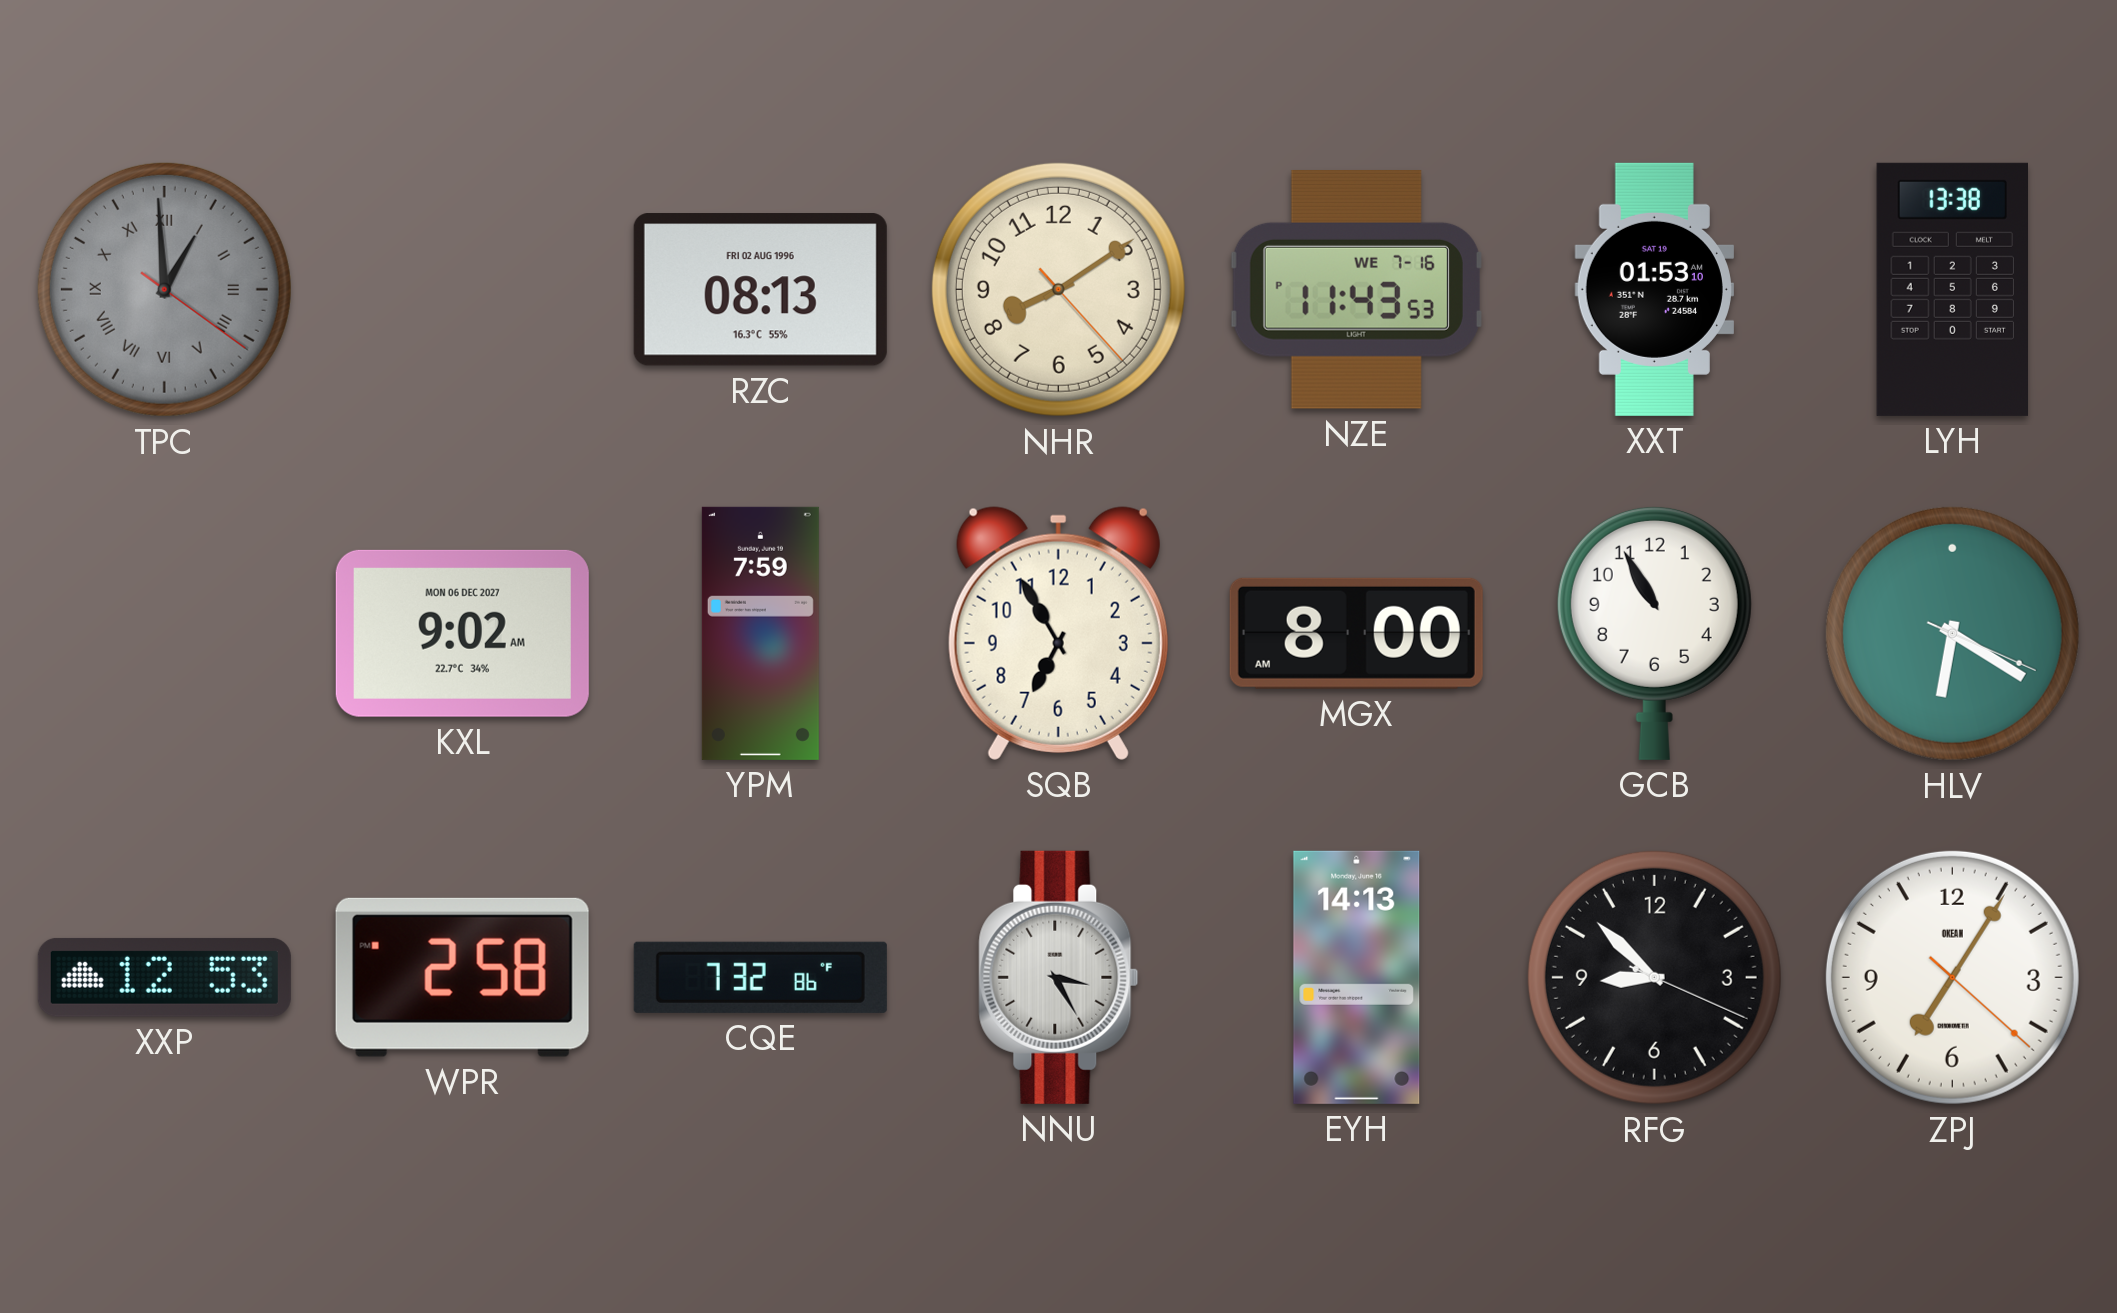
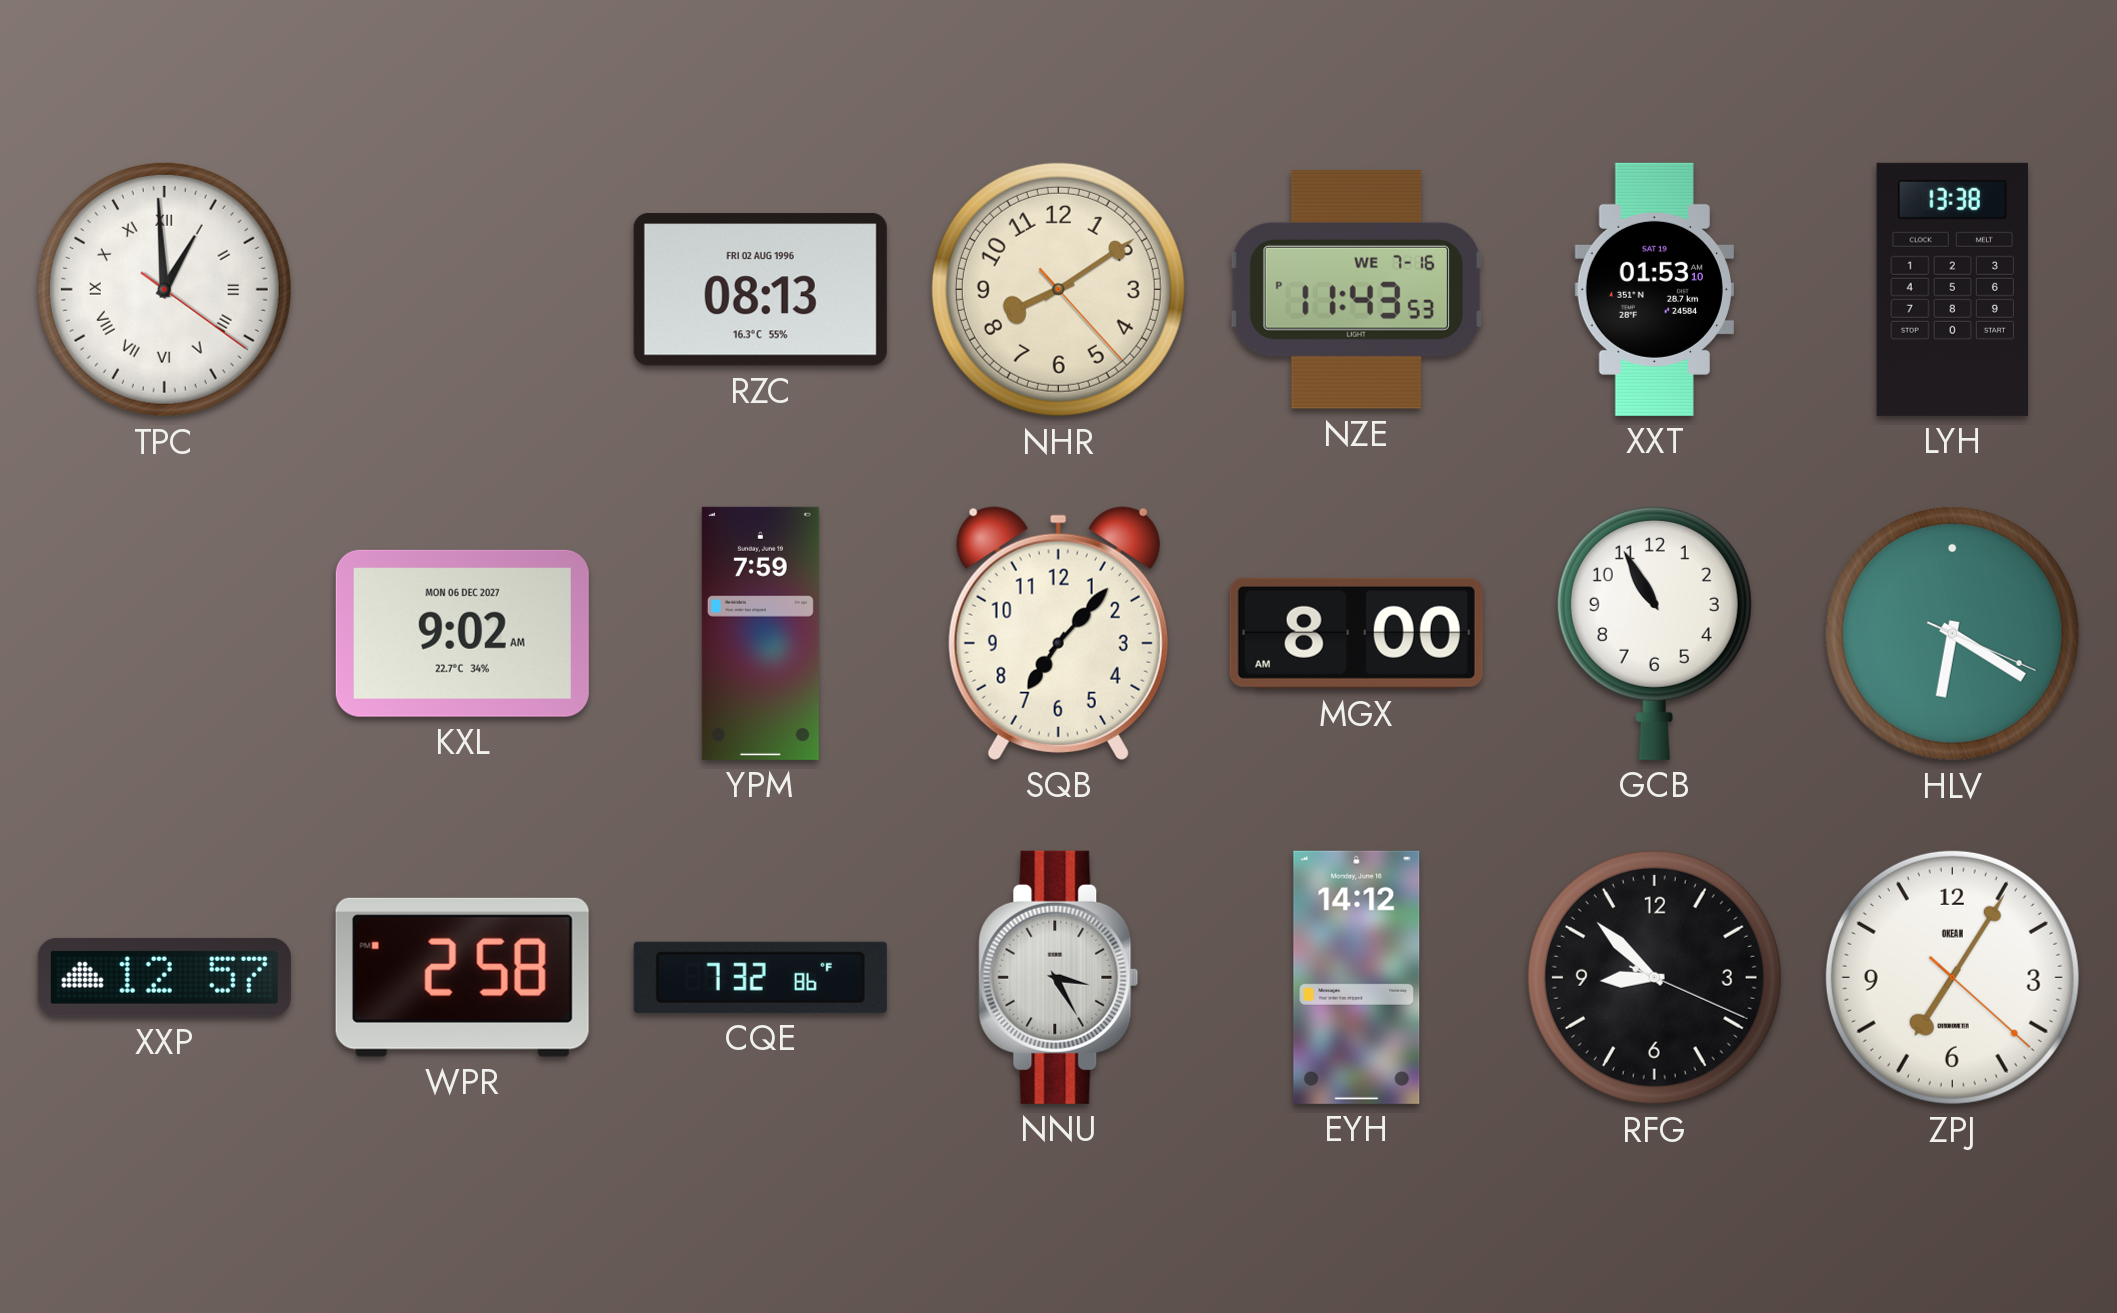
TPC dial: grey -> white (164, 289)
SQB: 6:55 -> 7:07 (1058, 633)
XXP: 12:53 -> 12:57 (164, 977)
EYH: 14:13 -> 14:12 (1357, 977)
